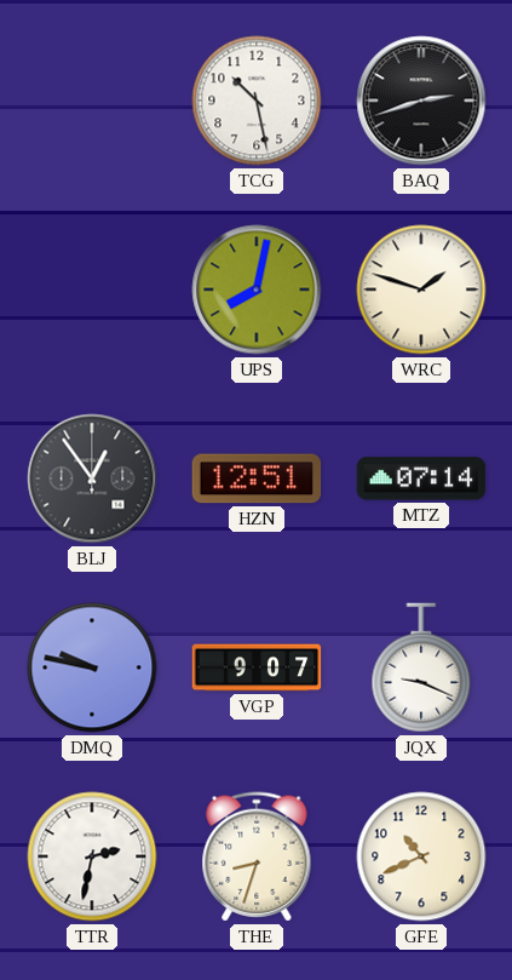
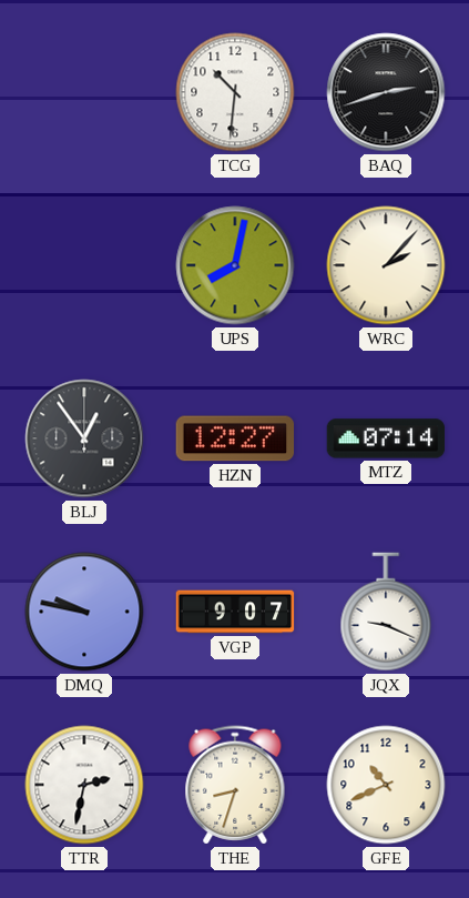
TCG: 10:28 -> 10:31 (235, 92)
WRC: 1:48 -> 2:07 (386, 265)
HZN: 12:51 -> 12:27 (235, 438)
